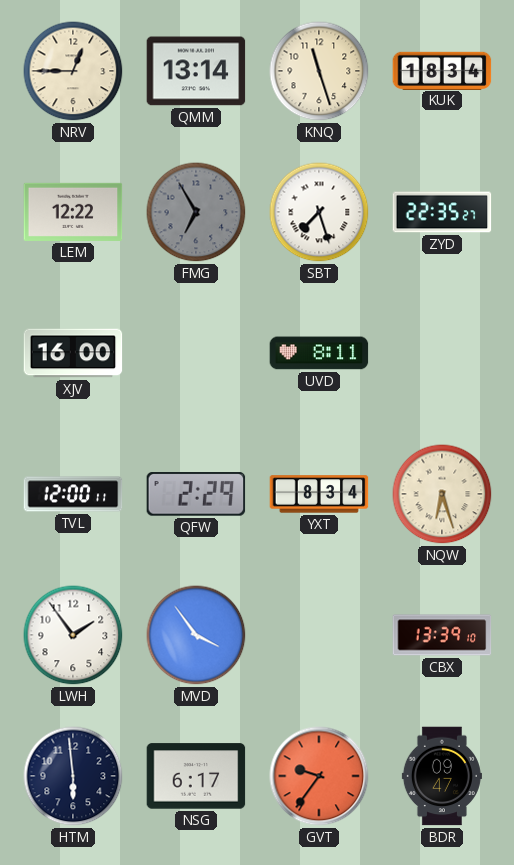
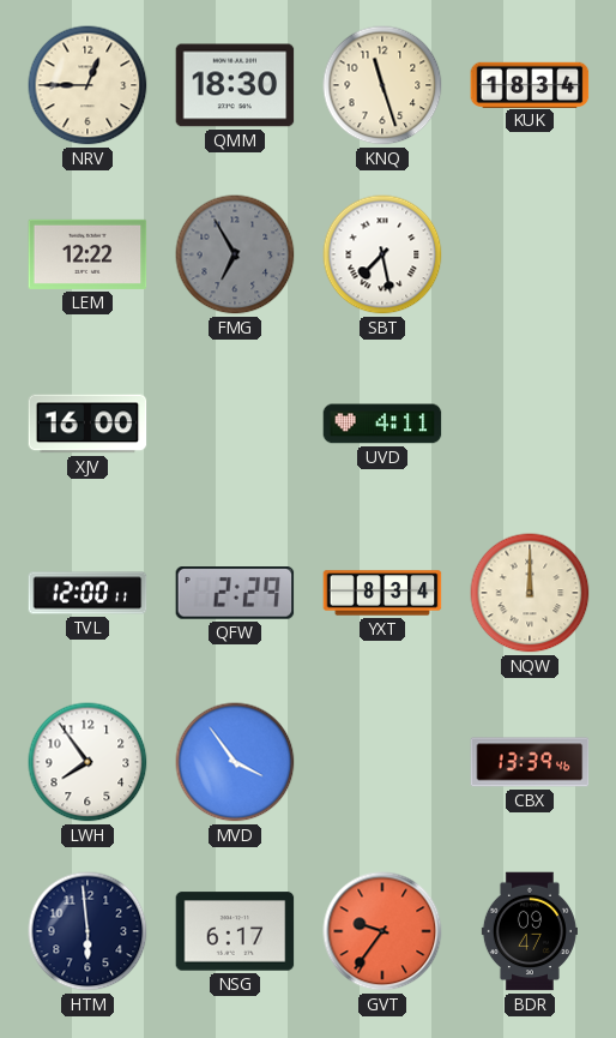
QMM: 13:14 -> 18:30 (235, 85)
SBT: 7:27 -> 7:28 (382, 254)
ZYD: 22:35 -> none (442, 212)
UVD: 8:11 -> 4:11 (382, 424)
NQW: 6:27 -> 12:00 (530, 593)
LWH: 1:54 -> 7:54 (87, 762)
CBX: 13:39:10 -> 13:39:46 (530, 762)
